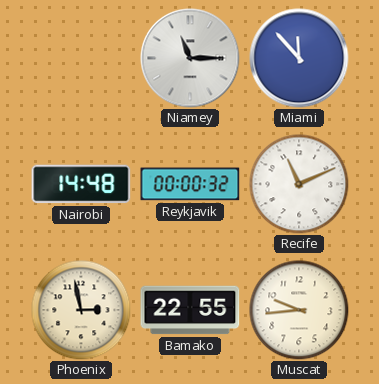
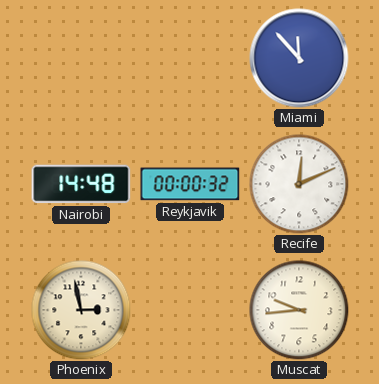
Niamey: 11:15 -> none (190, 58)
Recife: 11:11 -> 12:11 (299, 184)
Bamako: 22:55 -> none (190, 310)
